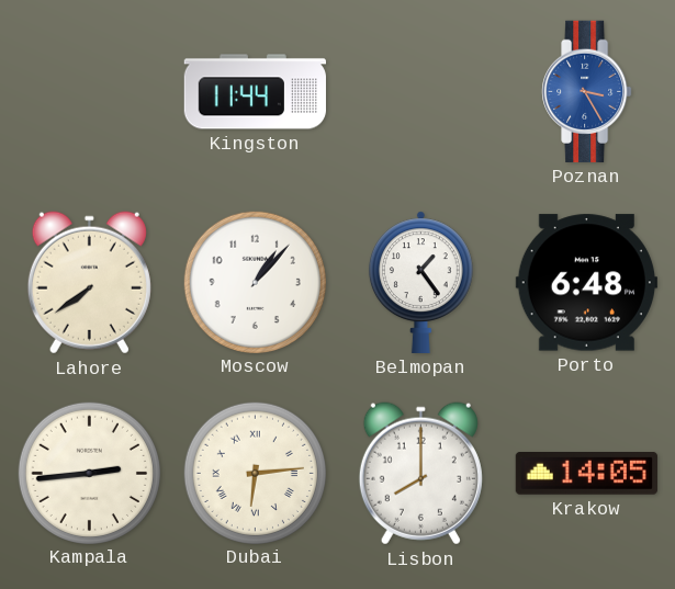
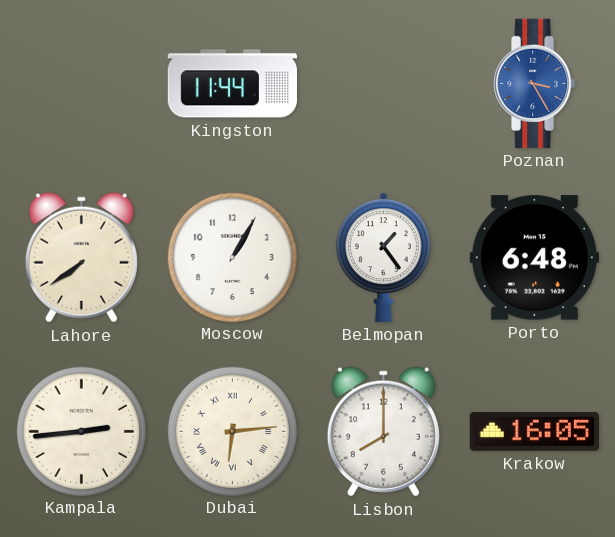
Moscow: 1:07 -> 1:05 (232, 257)
Krakow: 14:05 -> 16:05 (534, 432)
